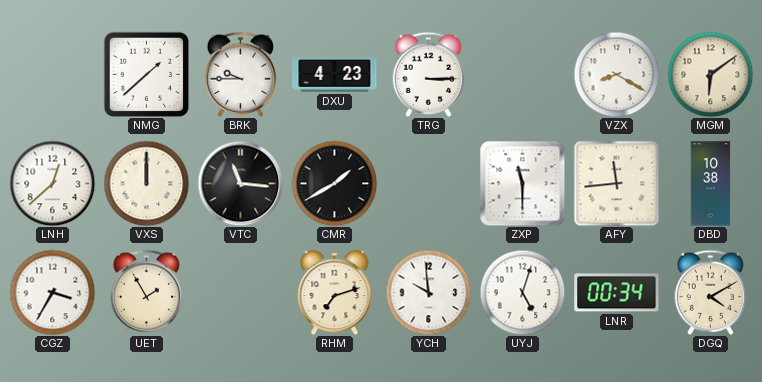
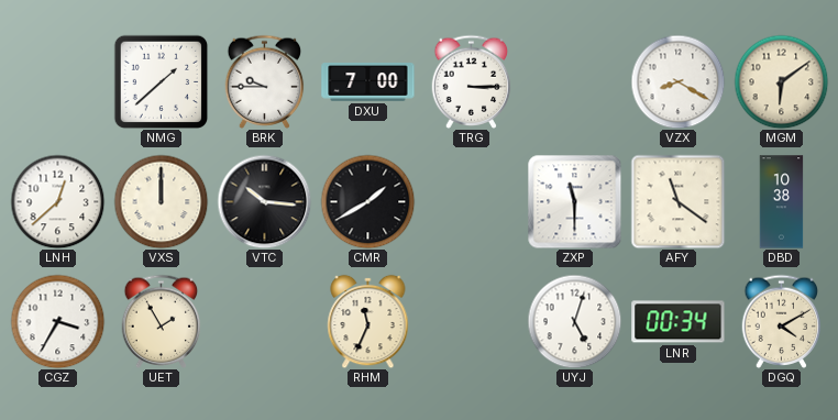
DXU: 4:23 -> 7:00 (368, 82)
VTC: 11:16 -> 10:16 (264, 201)
AFY: 11:44 -> 11:21 (677, 201)
RHM: 7:12 -> 11:34 (368, 321)
YCH: 9:59 -> none (428, 292)
